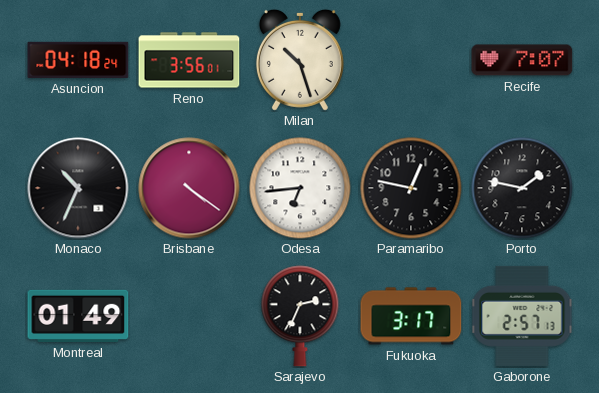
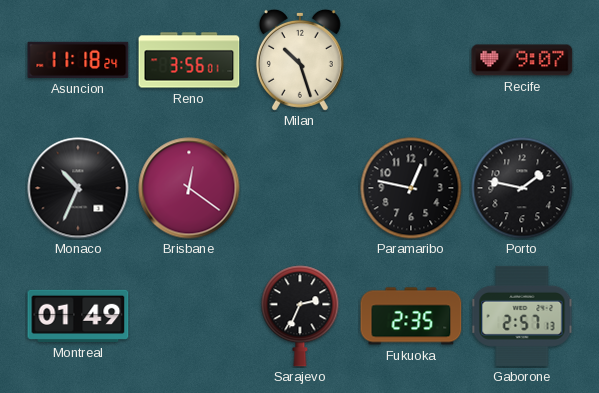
Asuncion: 04:18 -> 11:18 (78, 60)
Recife: 7:07 -> 9:07 (522, 60)
Brisbane: 4:21 -> 12:21 (189, 188)
Odesa: 6:44 -> none (300, 188)
Fukuoka: 3:17 -> 2:35 (411, 316)
